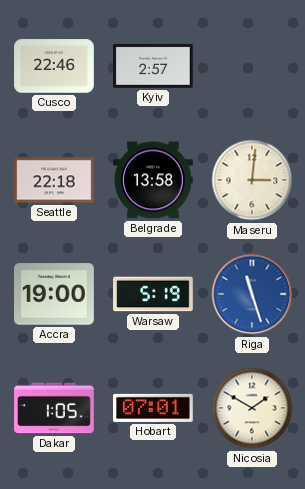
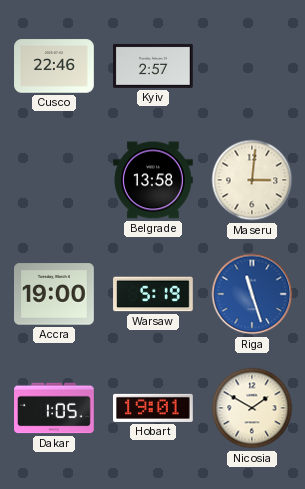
Seattle: 22:18 -> none (55, 180)
Hobart: 07:01 -> 19:01 (154, 408)
